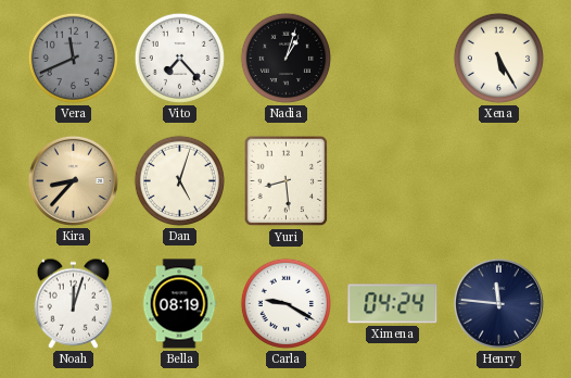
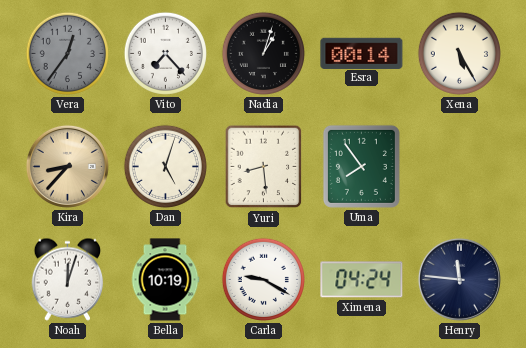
Vera: 11:41 -> 12:36 (67, 53)
Esra: none -> 00:14 (362, 53)
Uma: none -> 7:54 (361, 166)
Bella: 08:19 -> 10:19 (165, 280)
